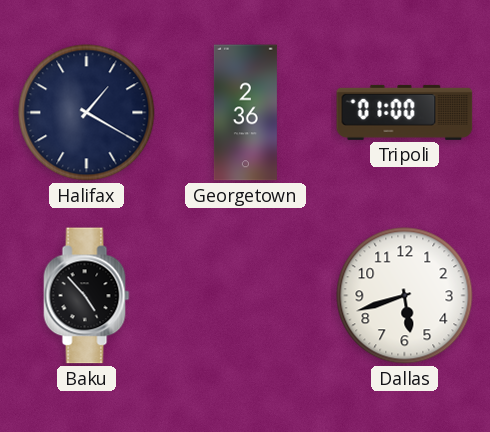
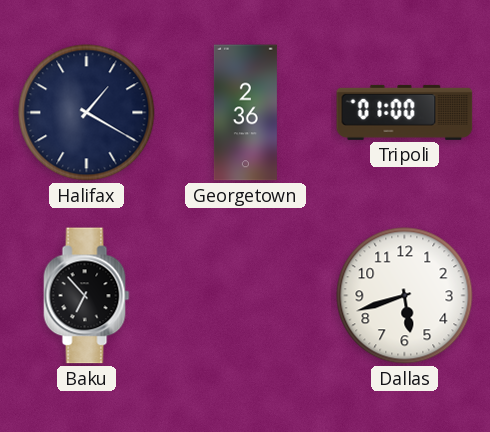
Baku: 4:53 -> 6:53 (87, 296)
